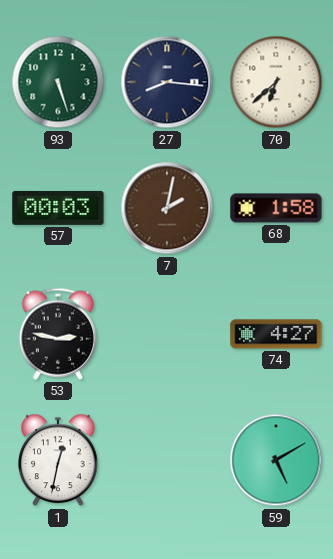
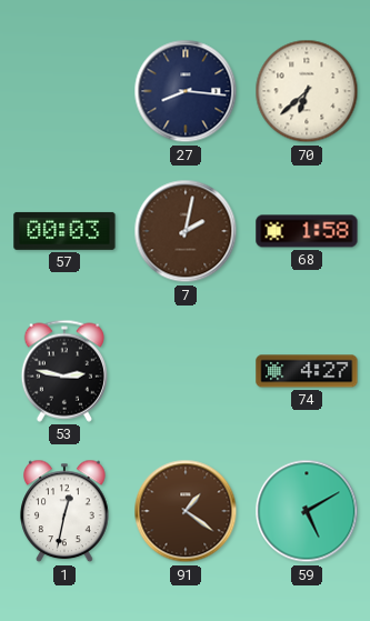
93: 5:27 -> none (58, 82)
91: none -> 1:21 (186, 511)
